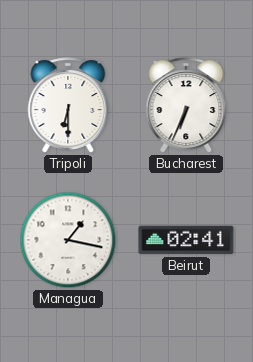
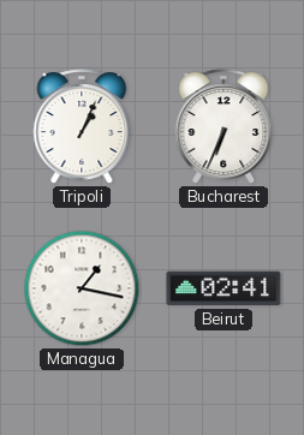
Tripoli: 6:30 -> 1:04 (82, 126)
